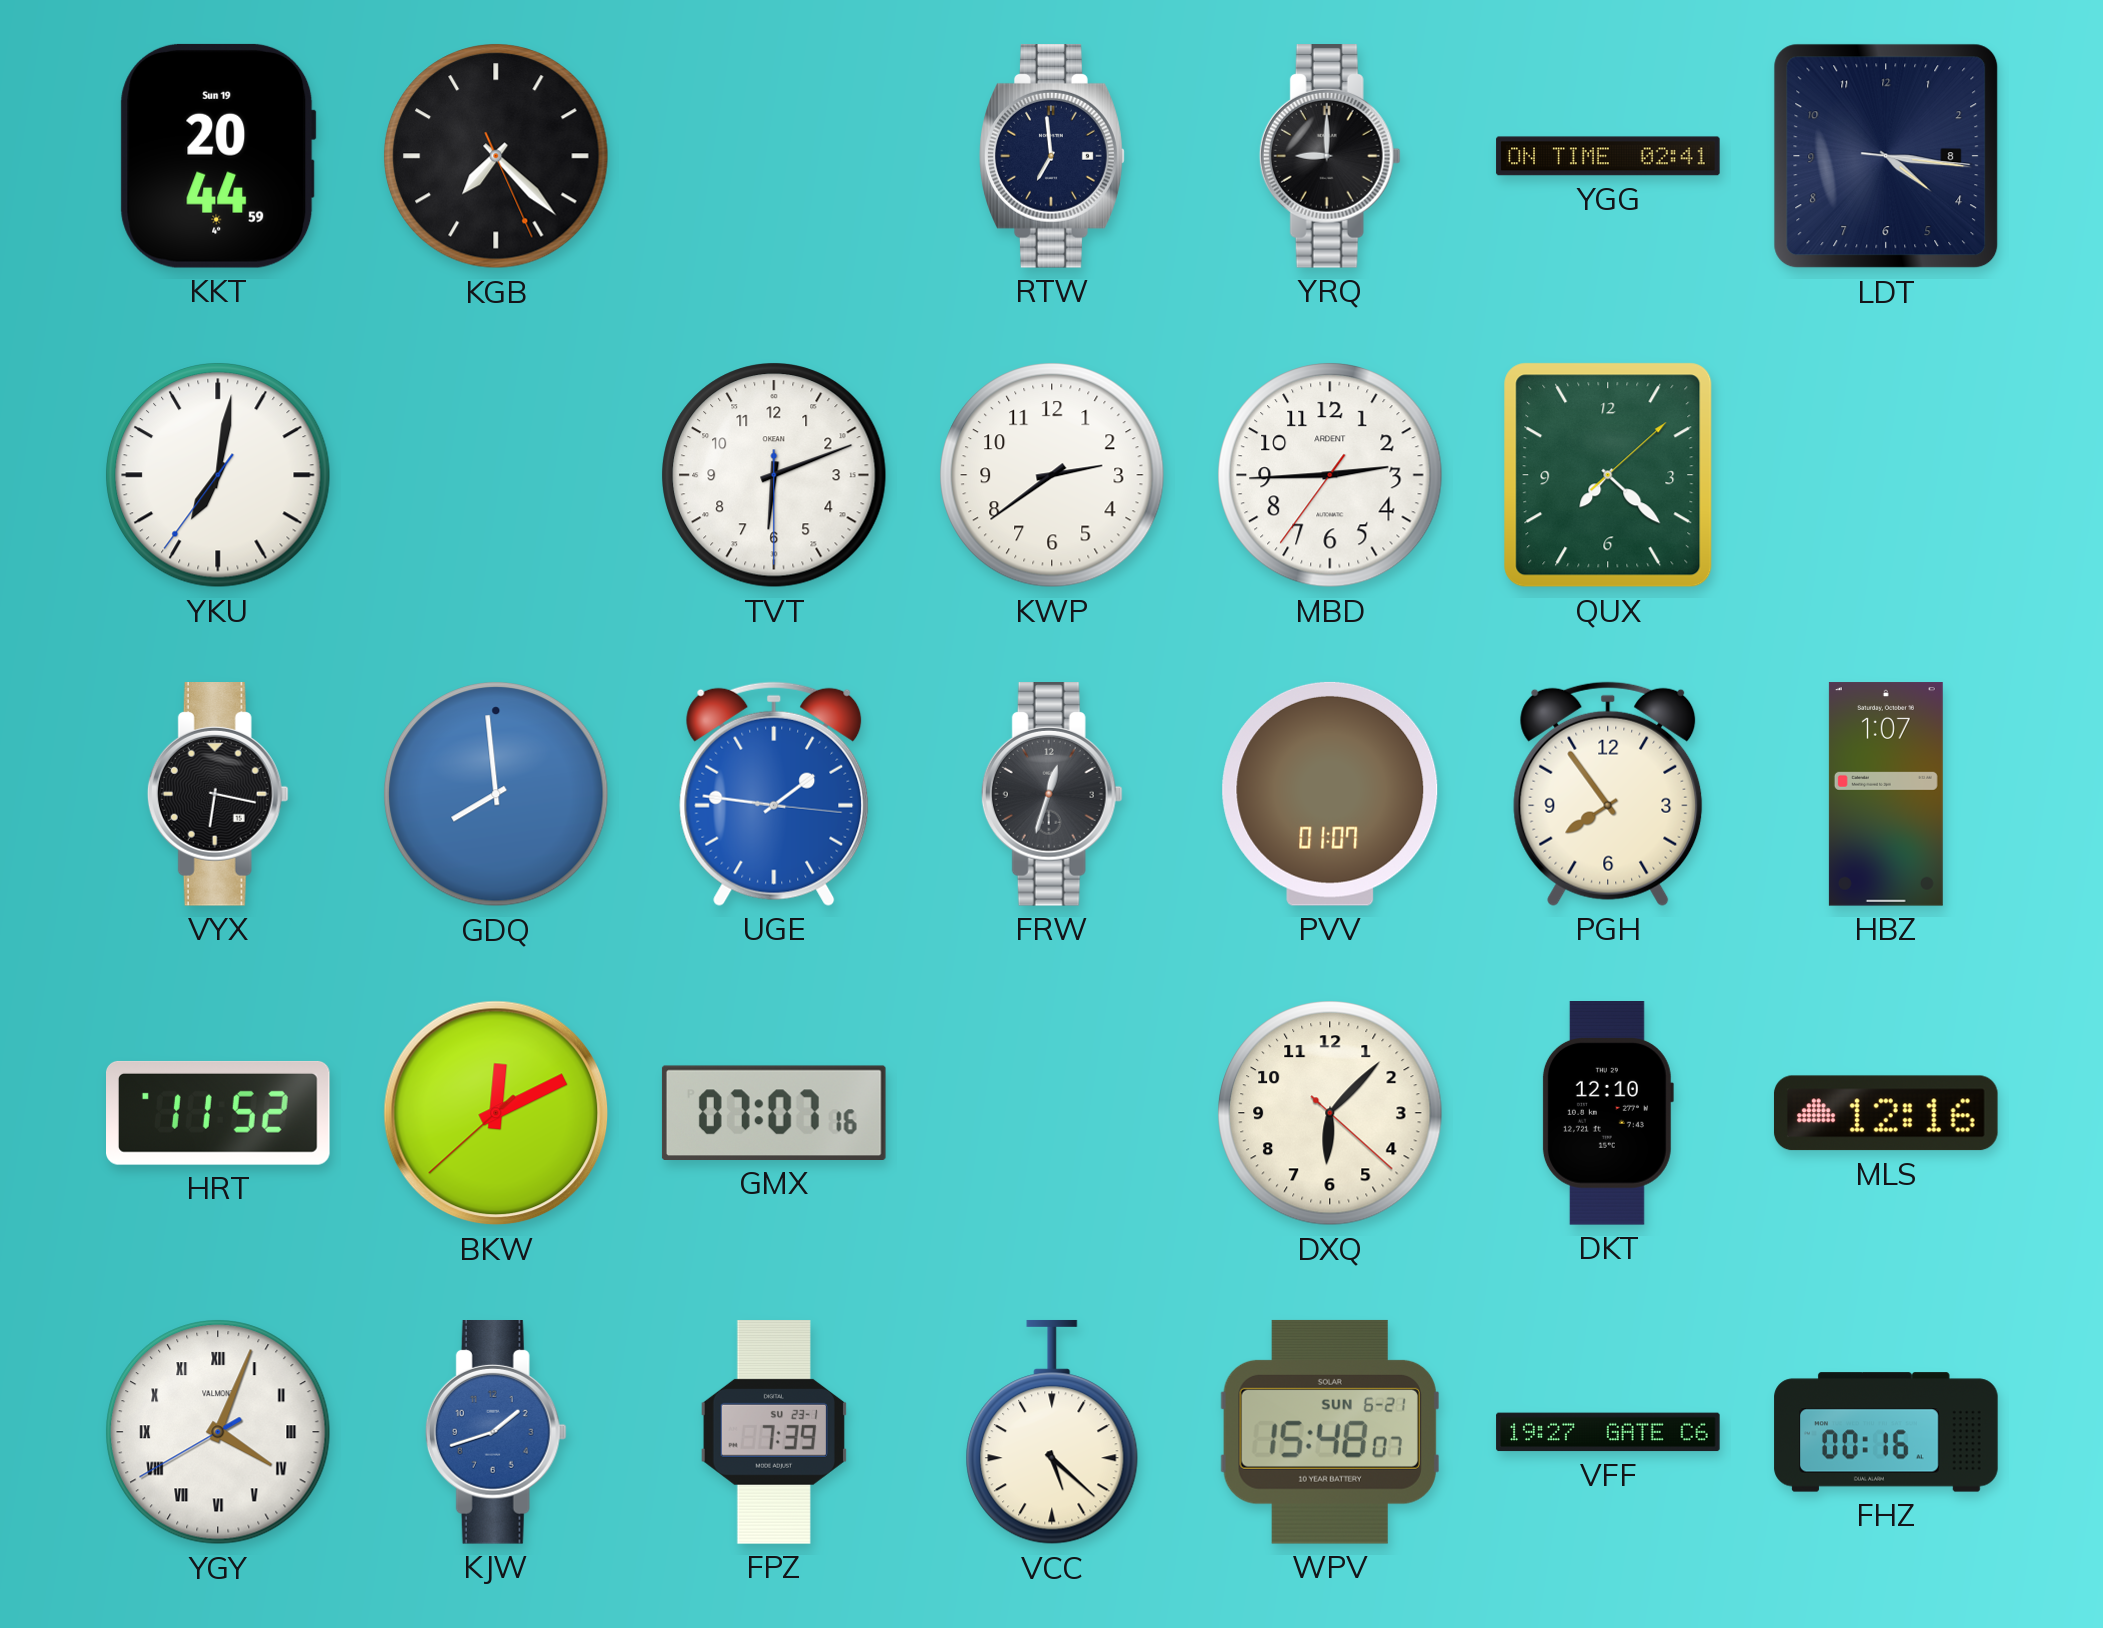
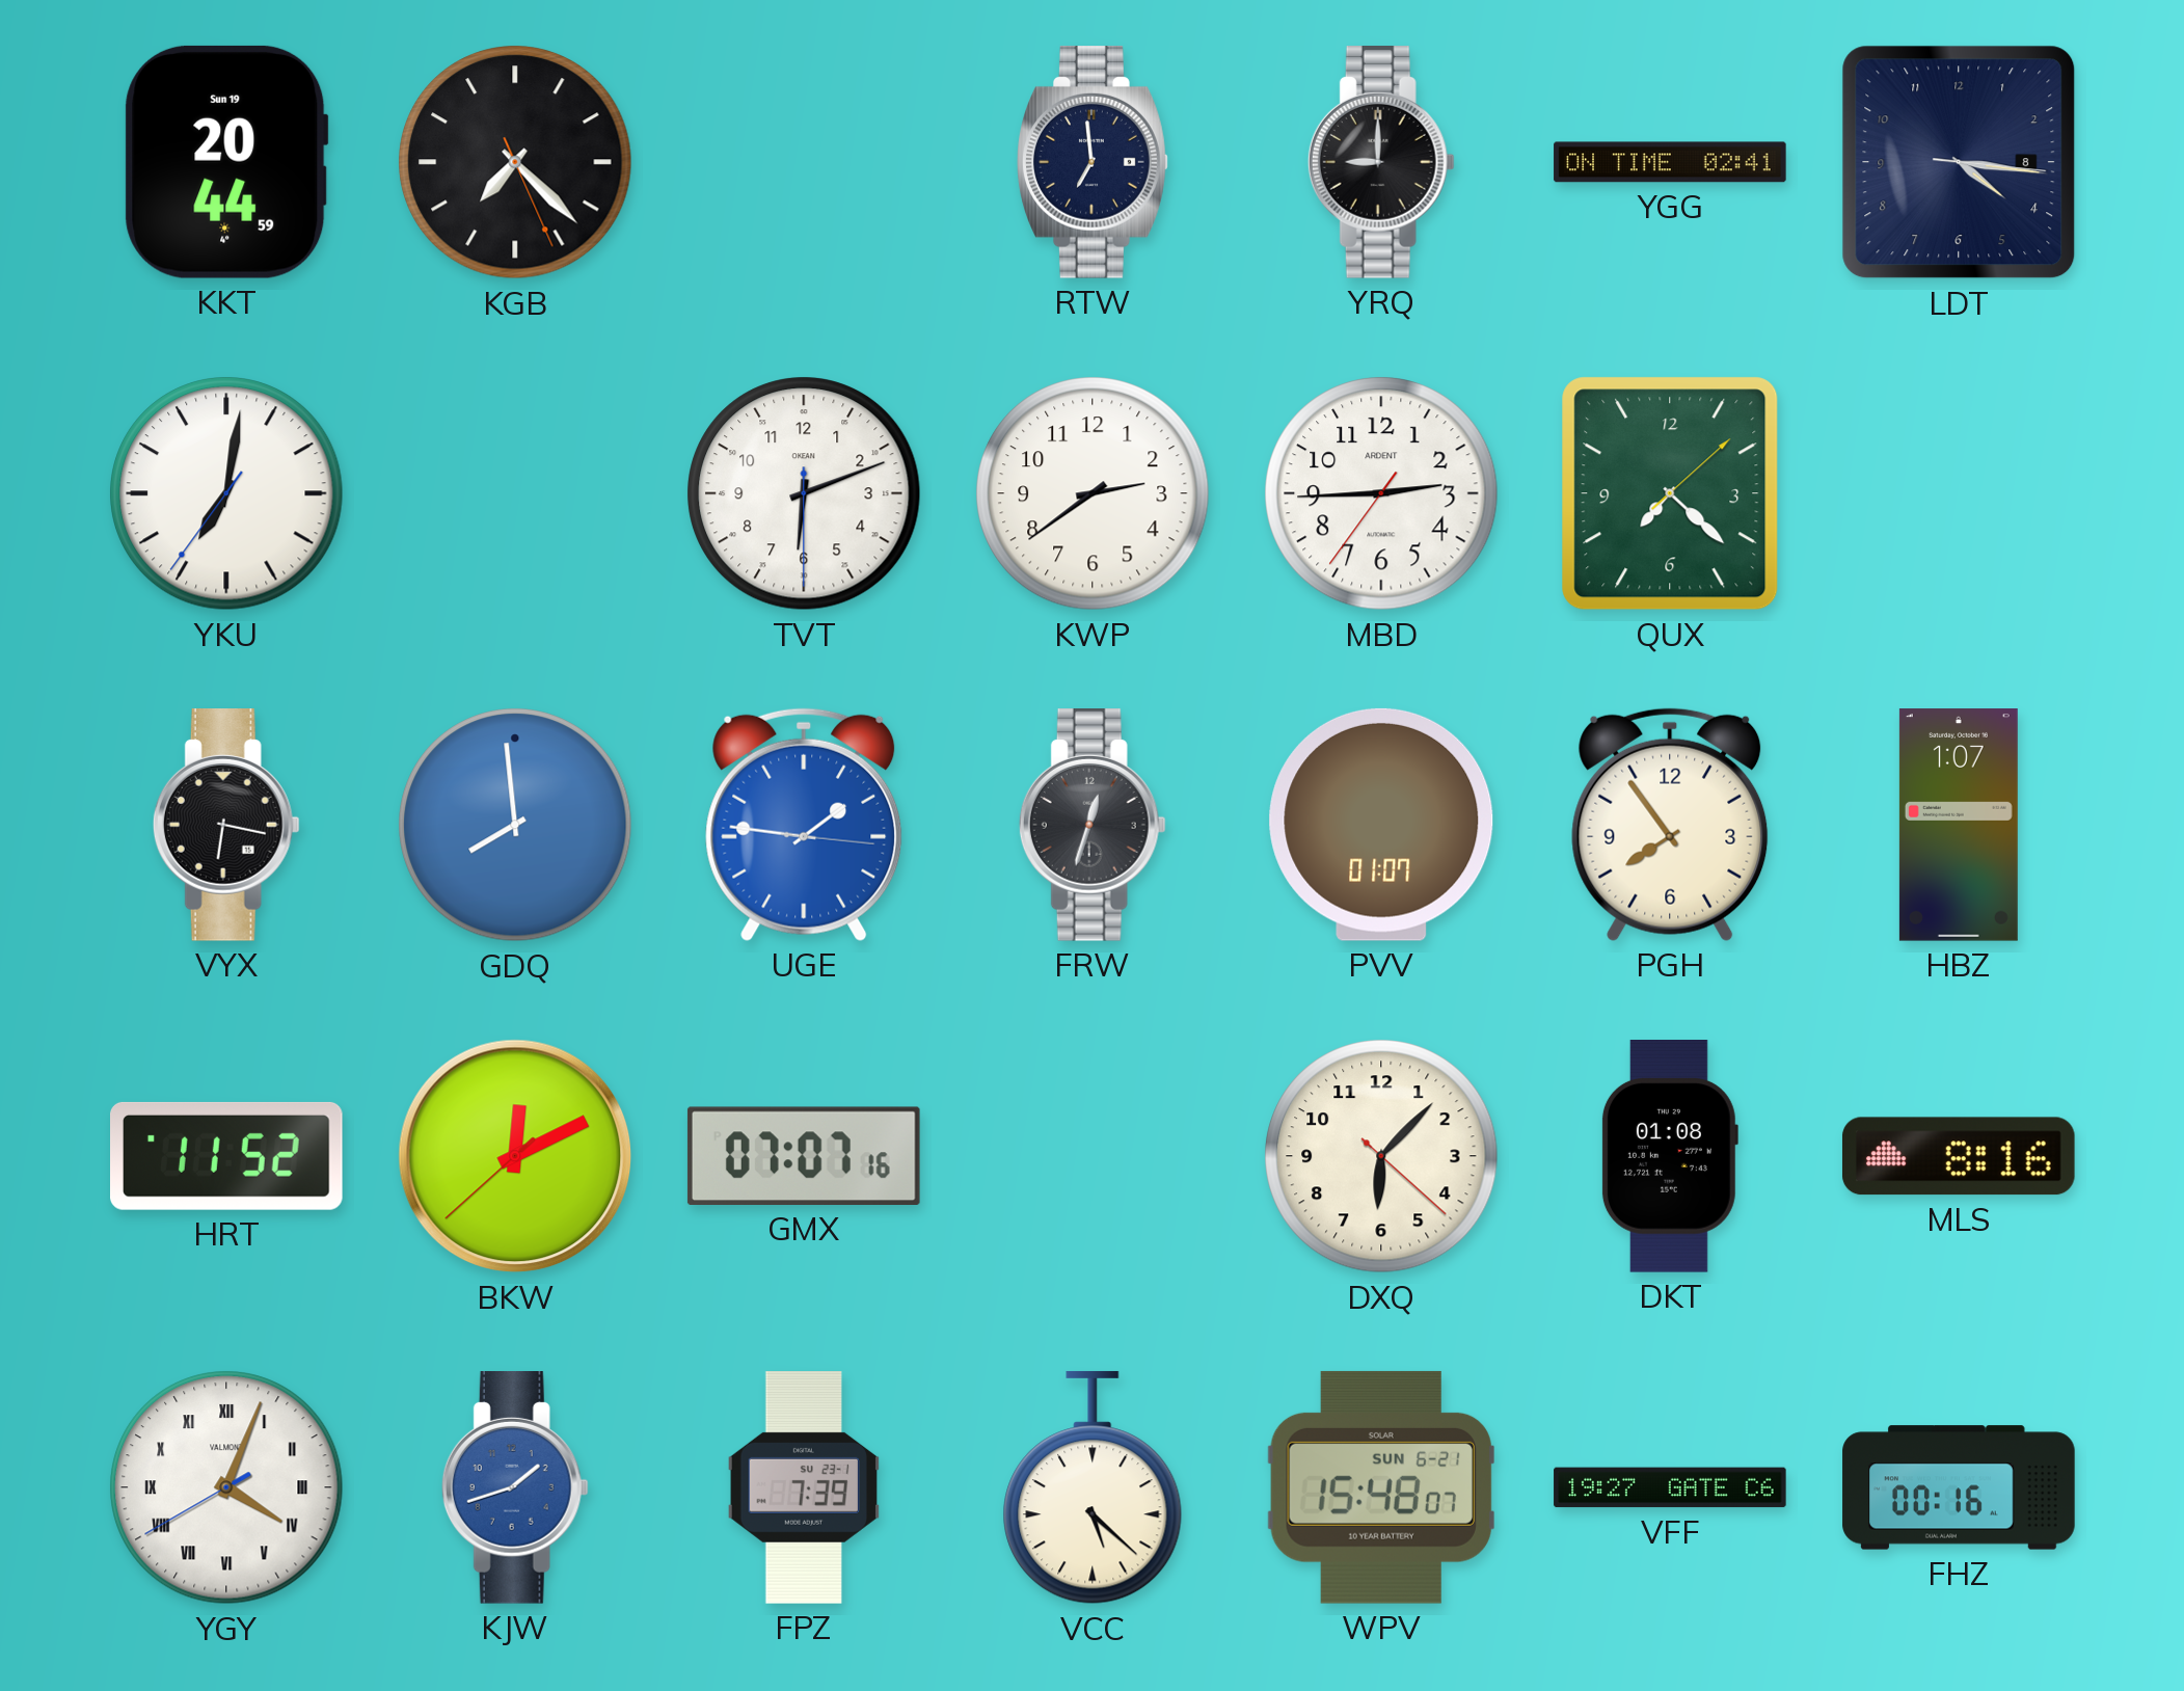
DKT: 12:10 -> 01:08 (1669, 1156)
MLS: 12:16 -> 8:16 (1959, 1156)
